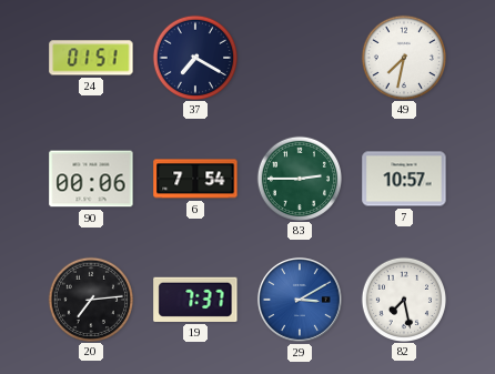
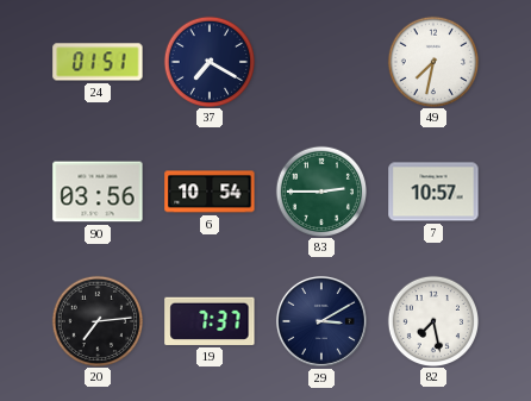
90: 00:06 -> 03:56 (98, 192)
6: 7:54 -> 10:54 (210, 192)
29 dial: blue -> navy (321, 321)
